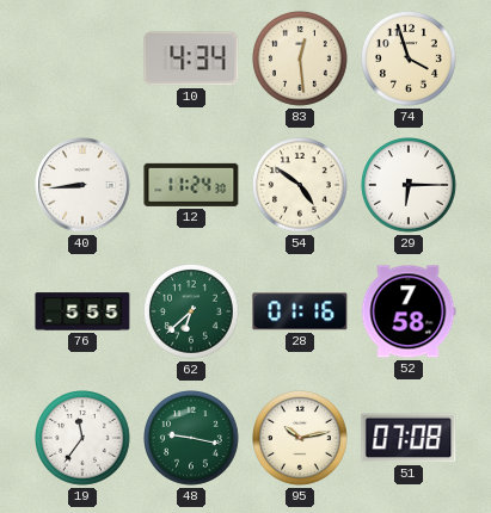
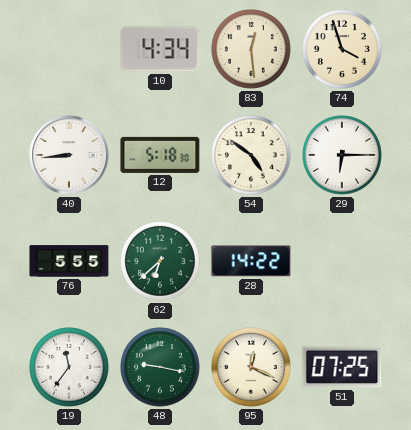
12: 11:24 -> 5:18 (160, 155)
28: 01:16 -> 14:22 (251, 261)
52: 7:58 -> none (409, 311)
95: 10:13 -> 12:19 (252, 368)
51: 07:08 -> 07:25 (342, 367)
